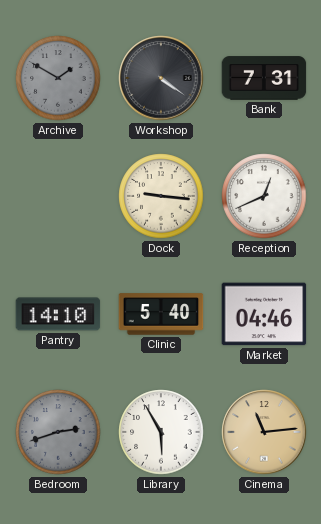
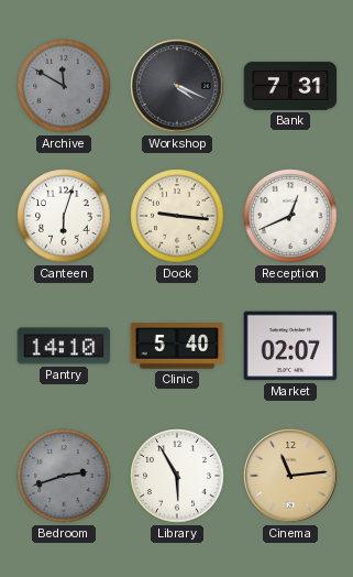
Archive: 1:50 -> 11:50 (64, 86)
Workshop: 4:21 -> 4:19 (177, 86)
Canteen: none -> 6:03 (64, 216)
Market: 04:46 -> 02:07 (290, 346)
